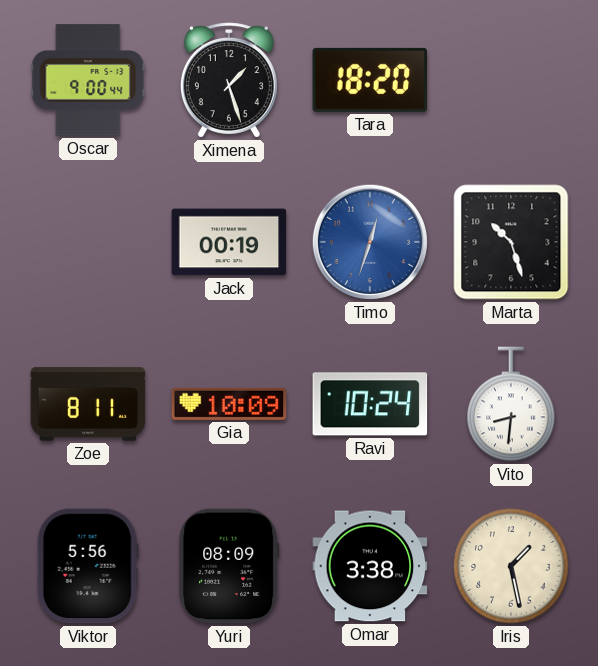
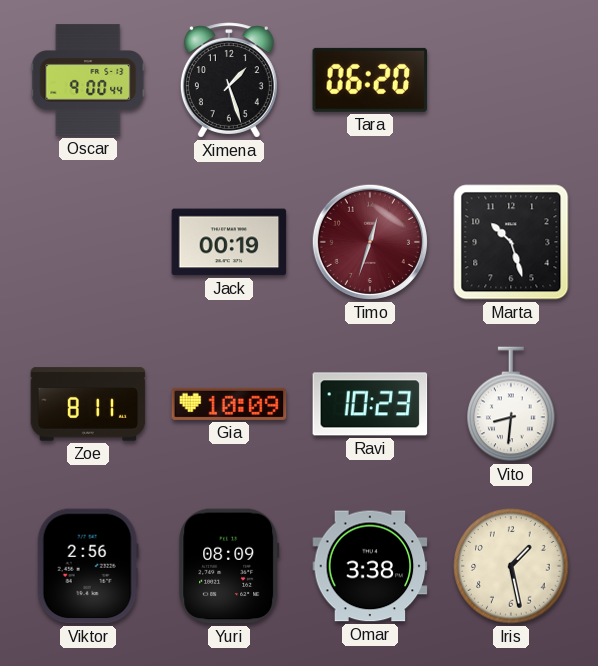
Tara: 18:20 -> 06:20 (370, 80)
Timo dial: blue -> burgundy (370, 242)
Ravi: 10:24 -> 10:23 (370, 404)
Viktor: 5:56 -> 2:56 (88, 566)
